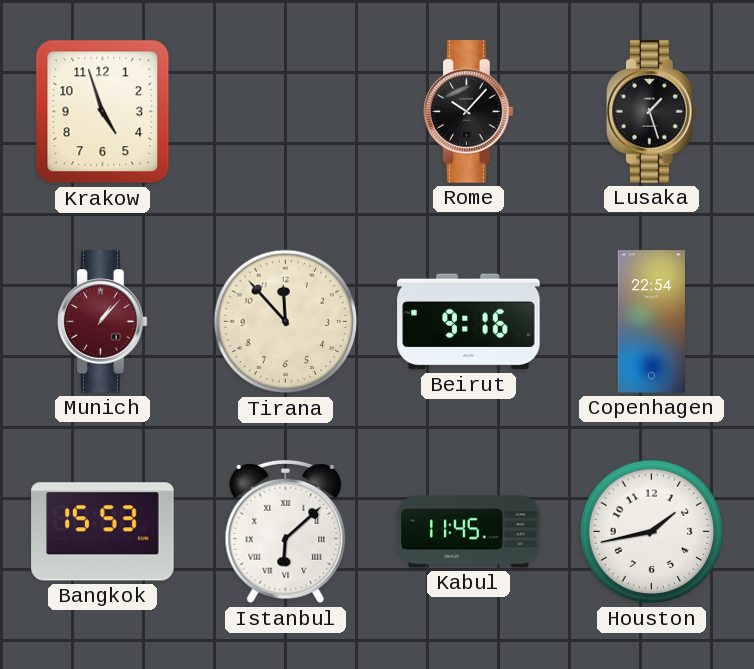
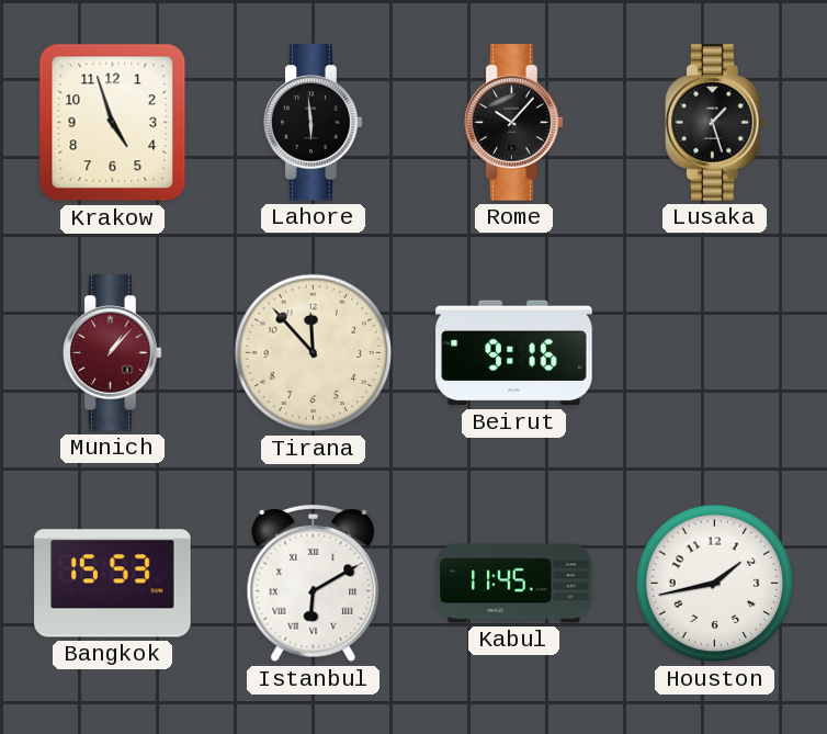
Lahore: none -> 5:59 (314, 123)
Copenhagen: 22:54 -> none (652, 322)
Istanbul: 6:08 -> 6:10 (314, 584)
